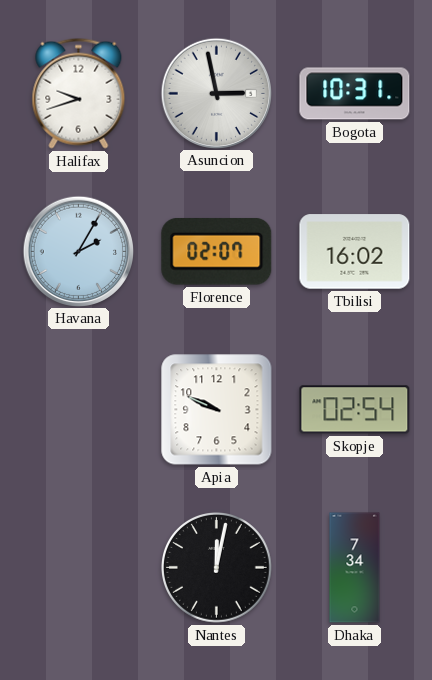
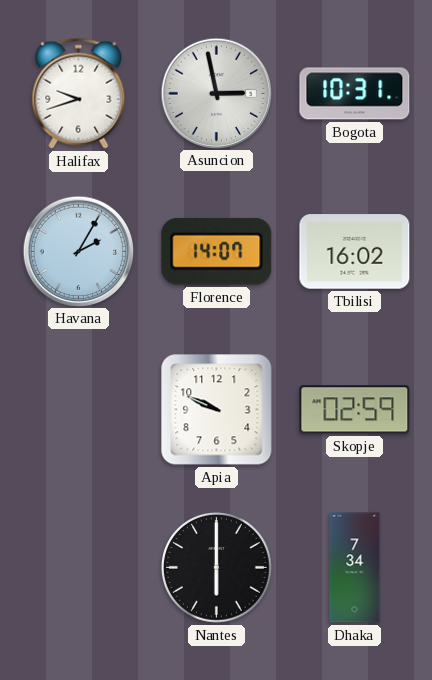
Florence: 02:07 -> 14:07 (217, 251)
Skopje: 02:54 -> 02:59 (355, 410)
Nantes: 12:02 -> 6:00 (217, 568)
